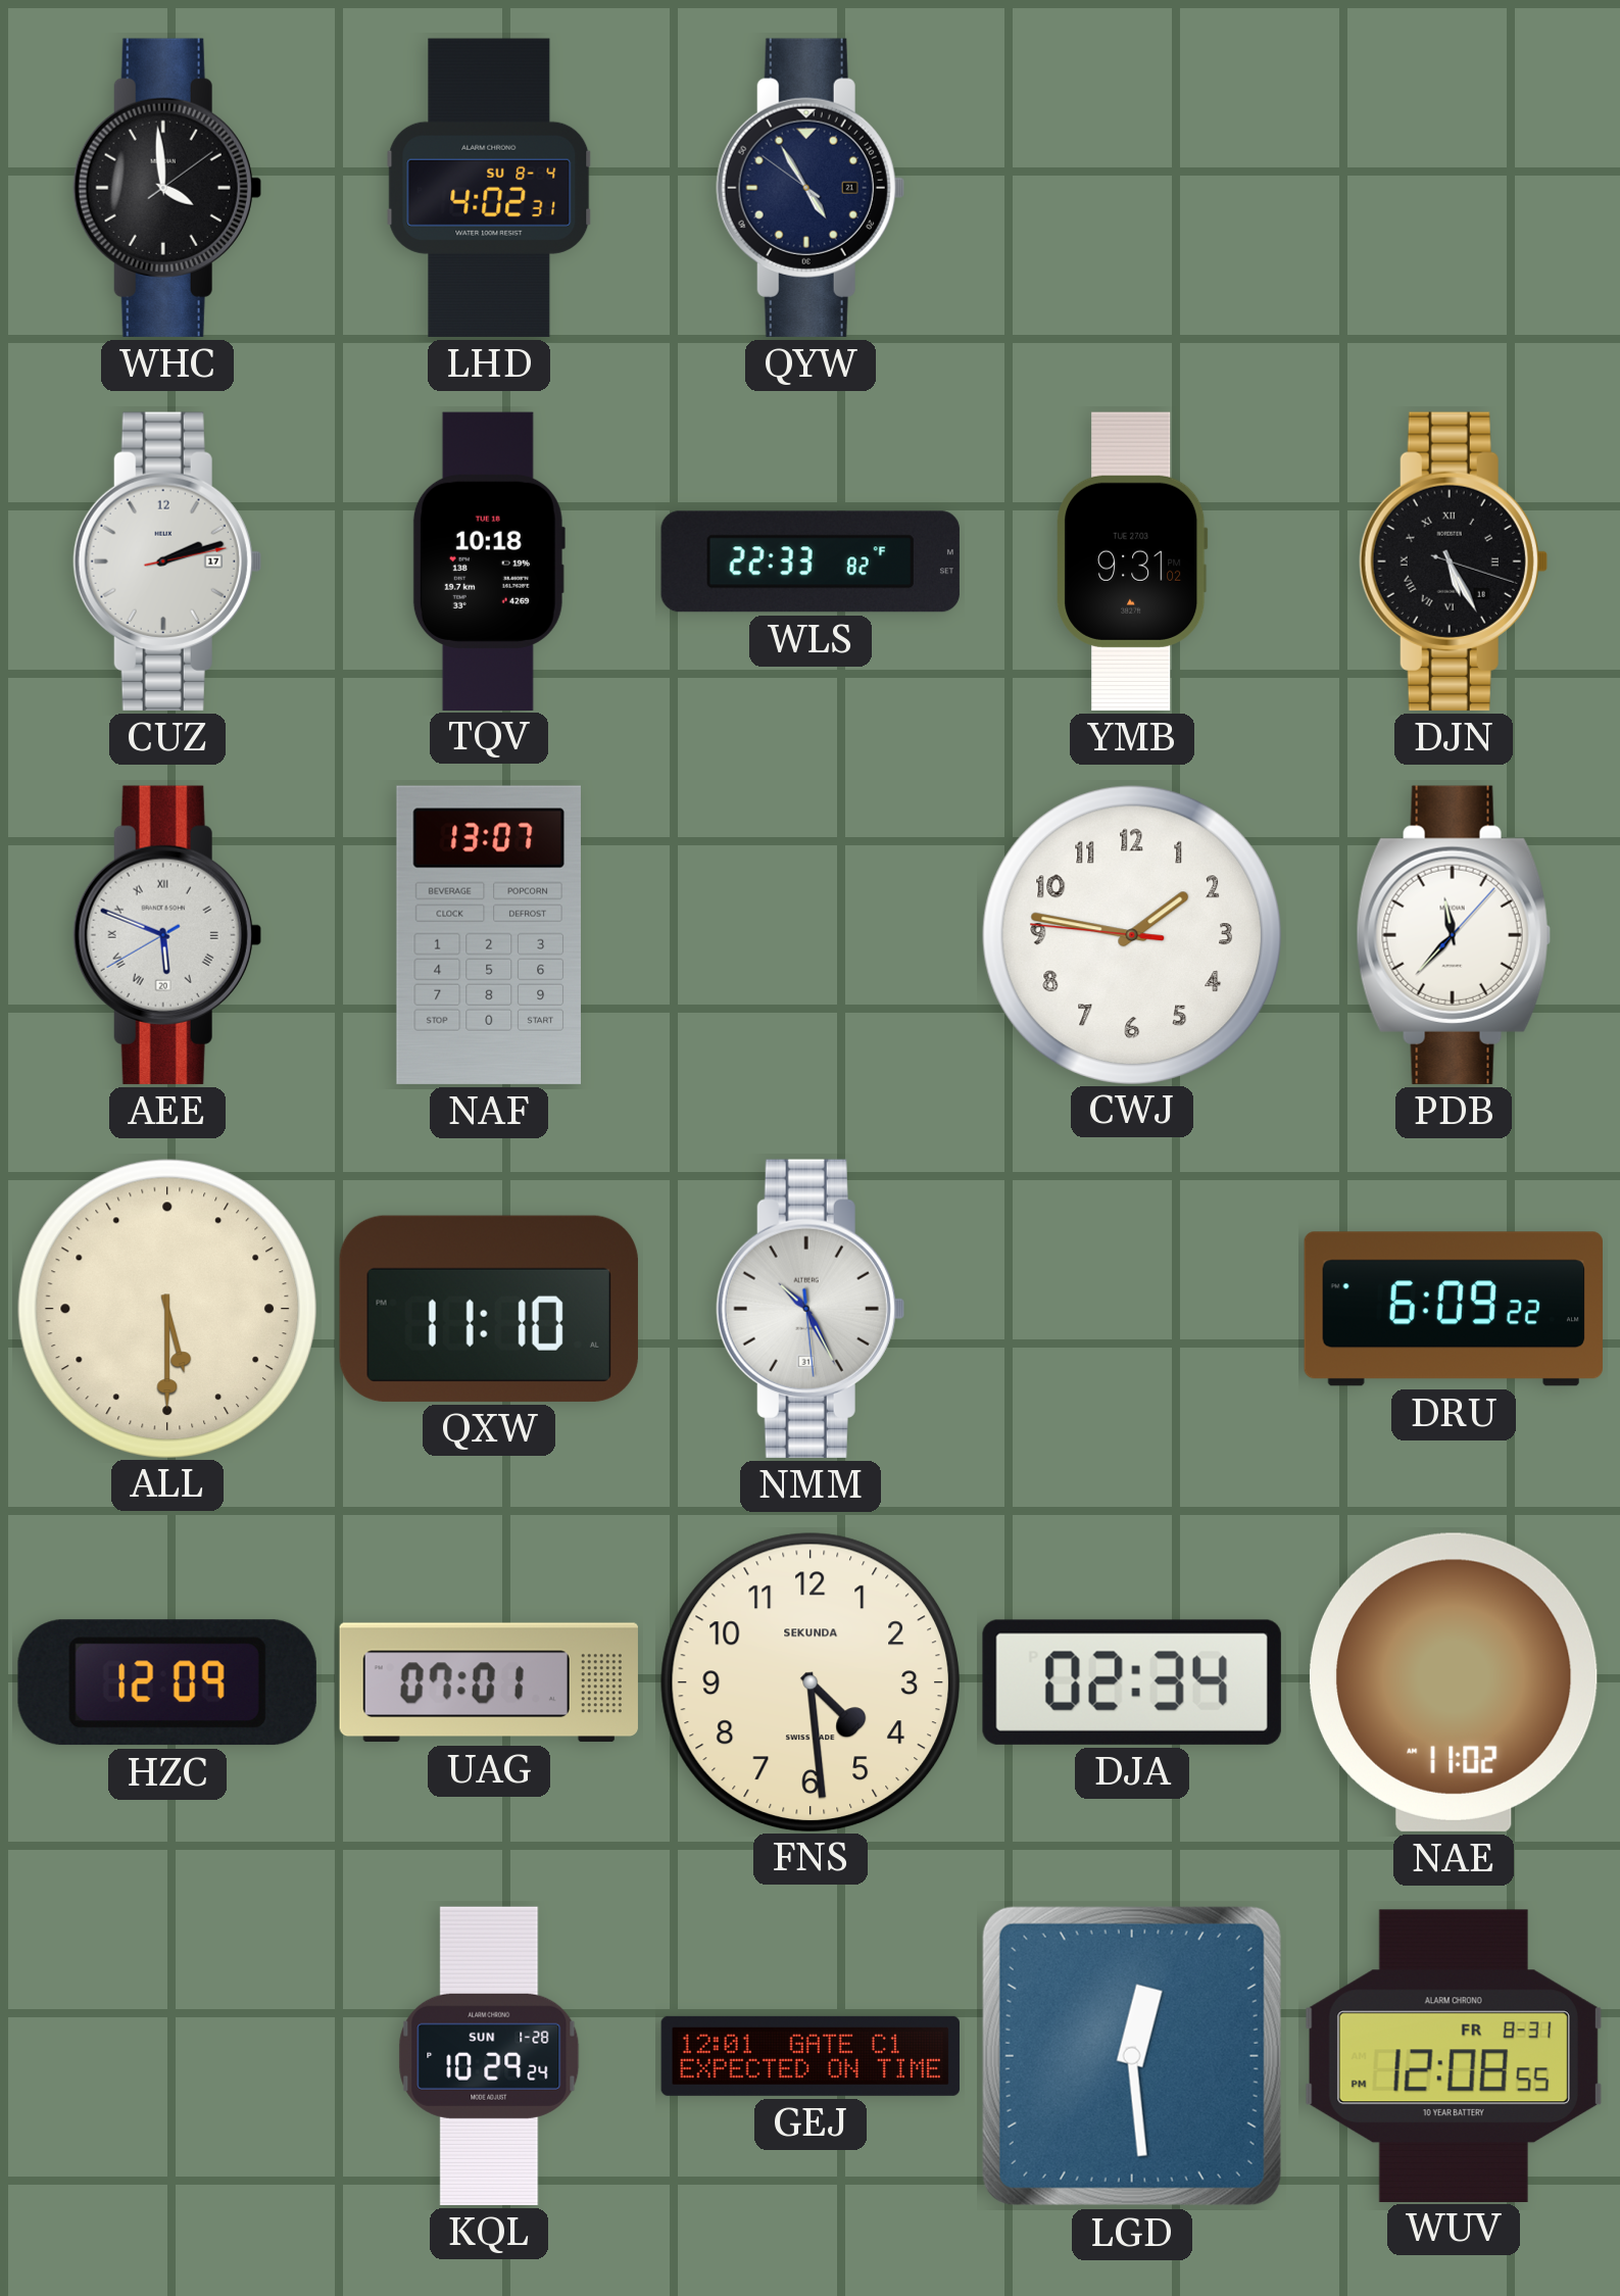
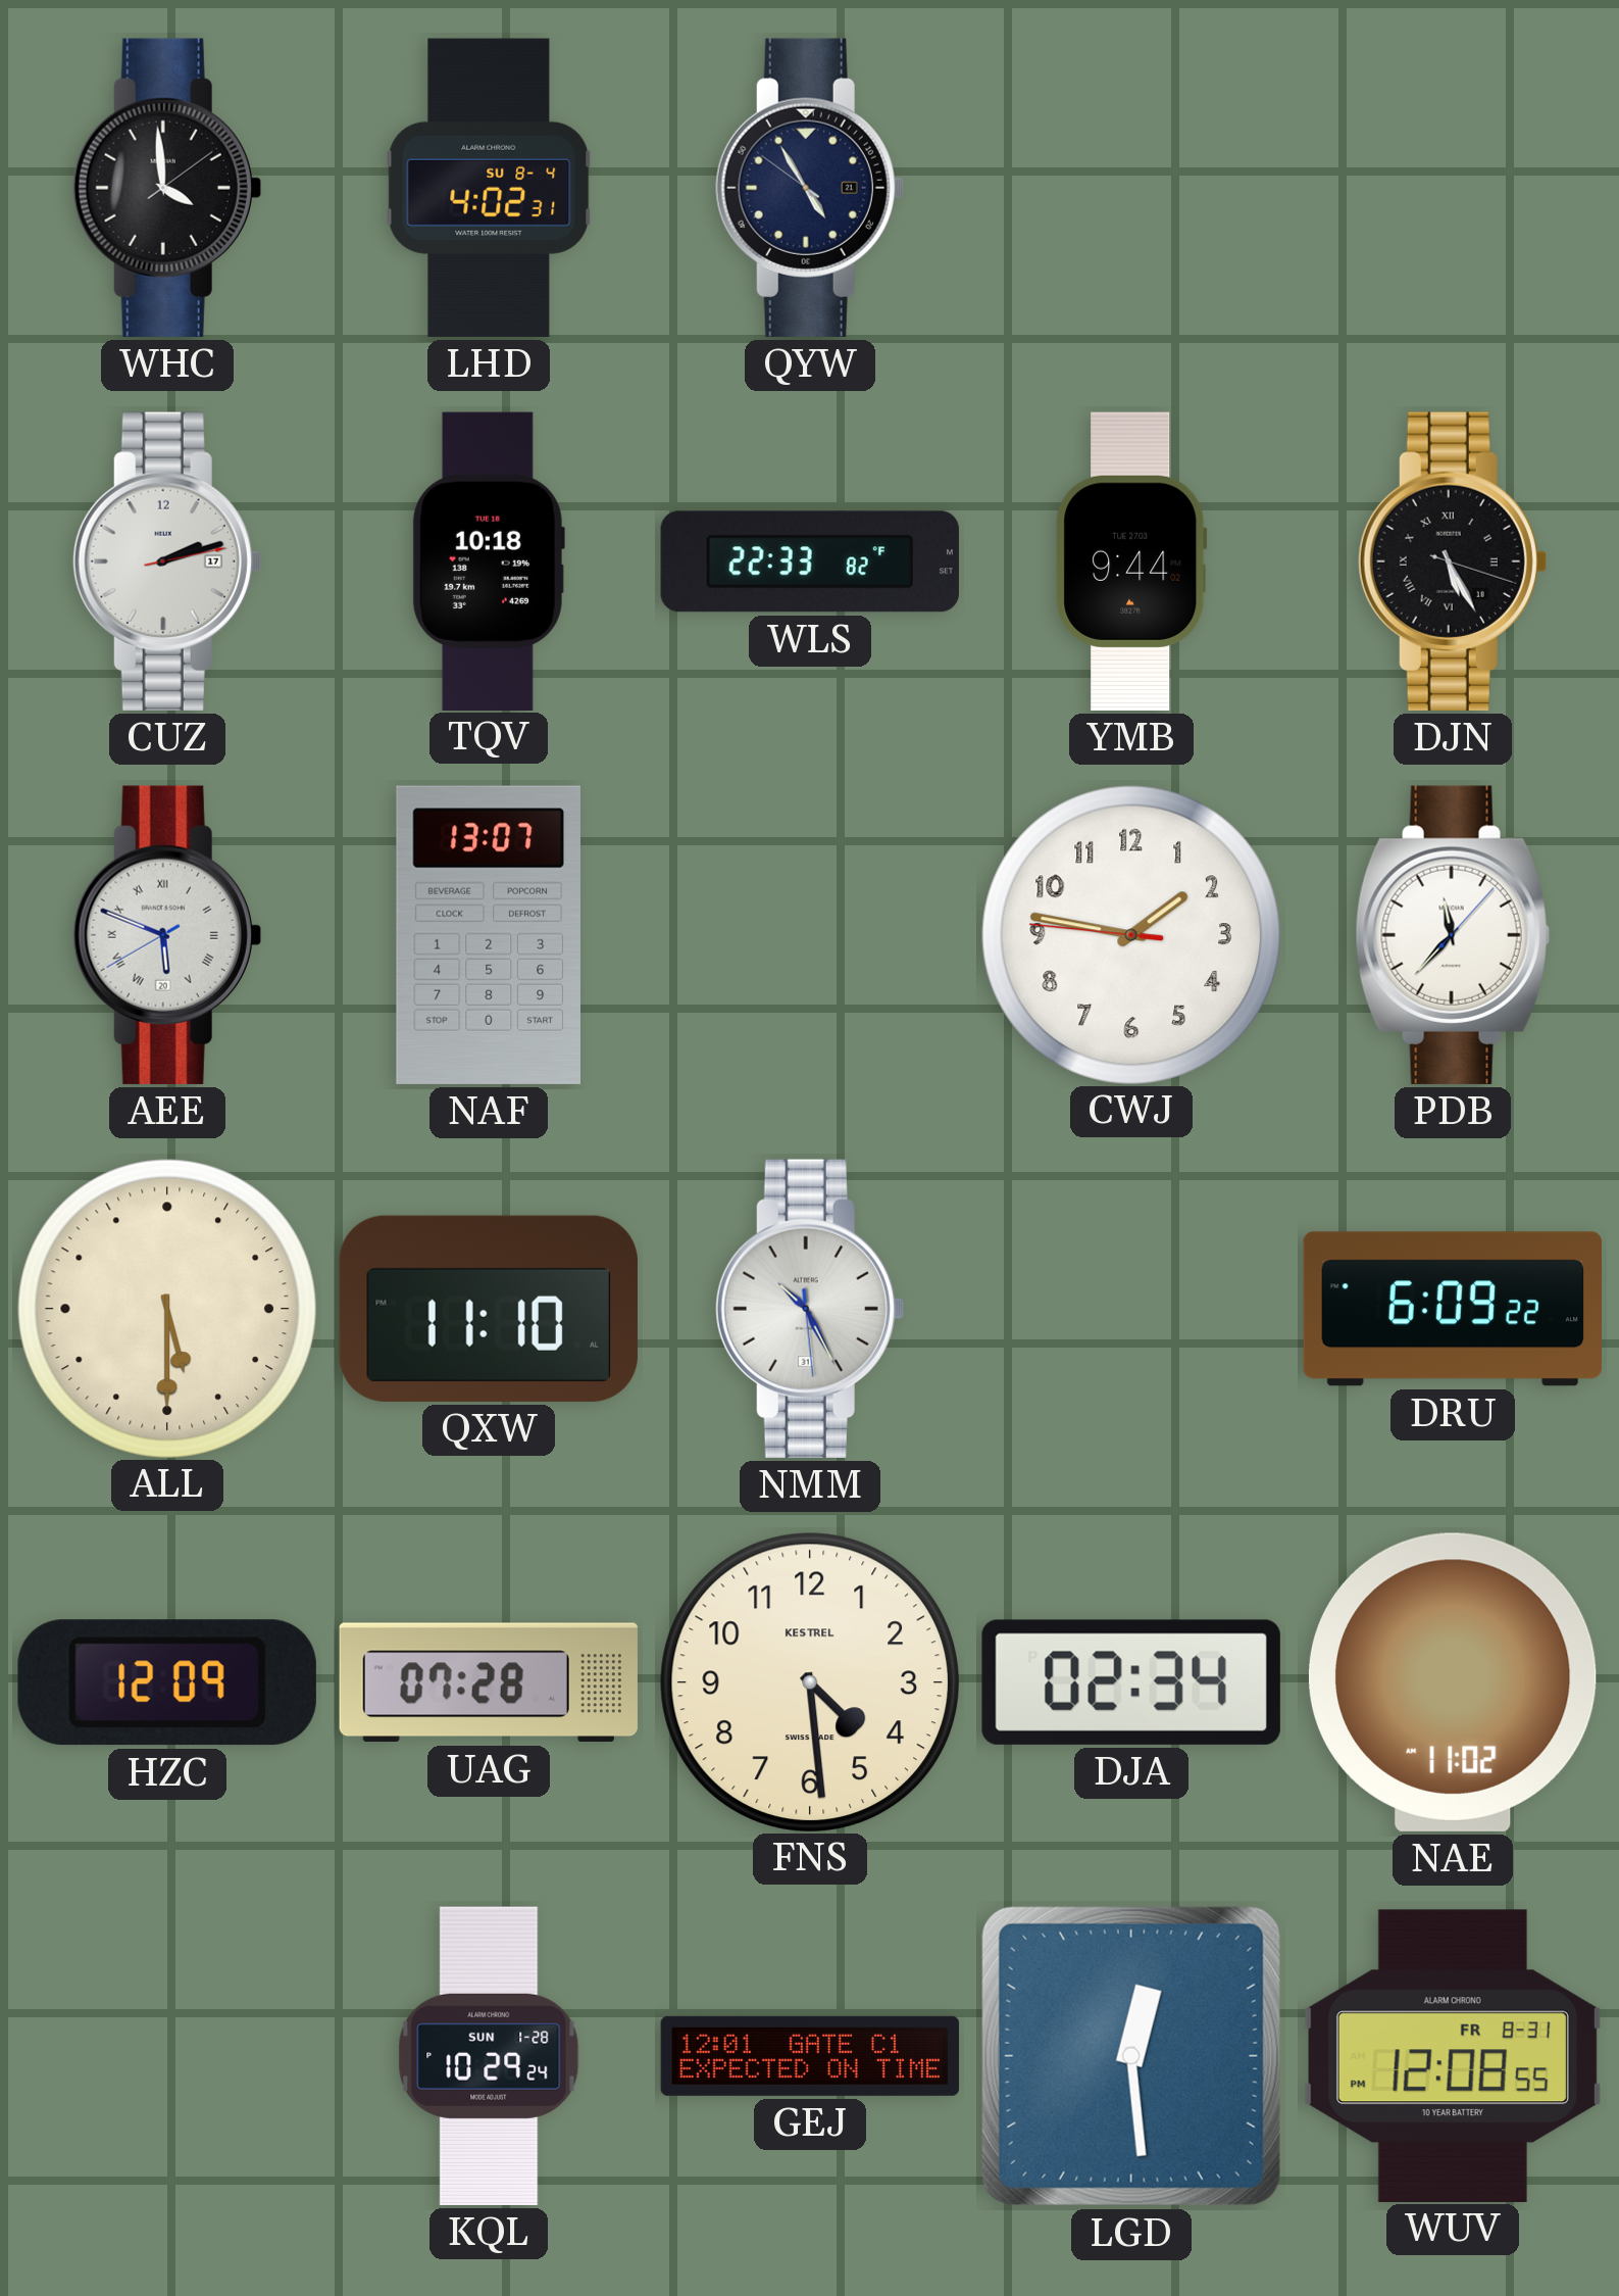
YMB: 9:31 -> 9:44 (1131, 561)
UAG: 07:01 -> 07:28 (489, 1682)
FNS brand: SEKUNDA -> KESTREL (809, 1681)
